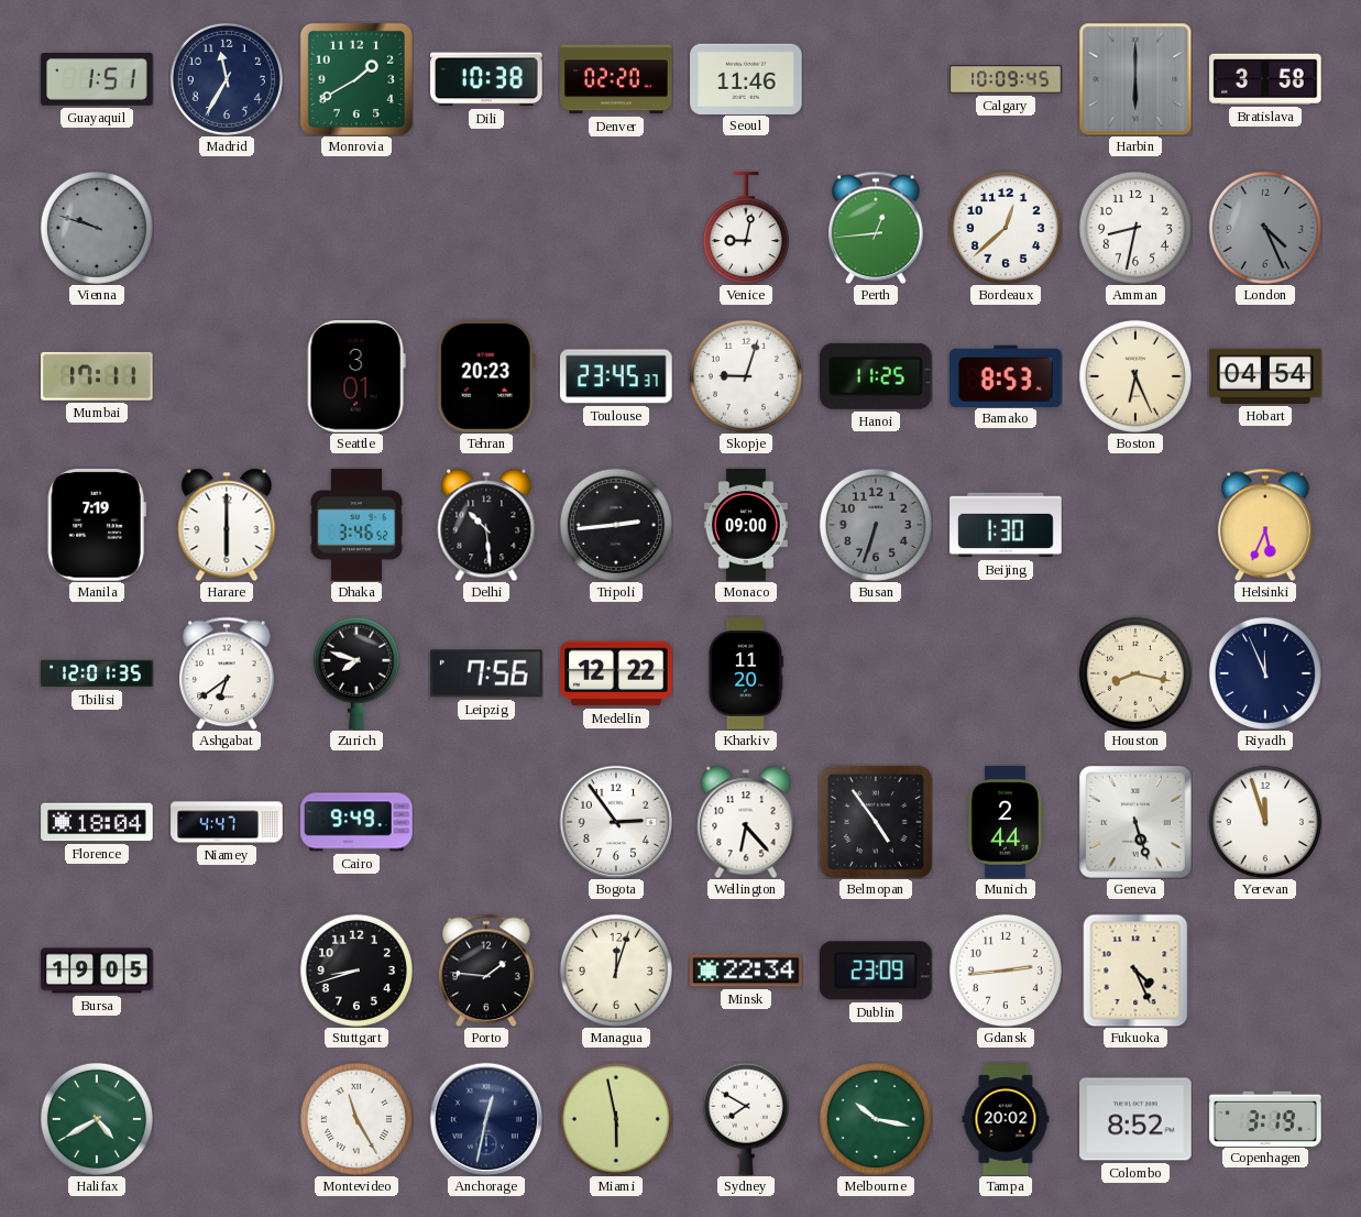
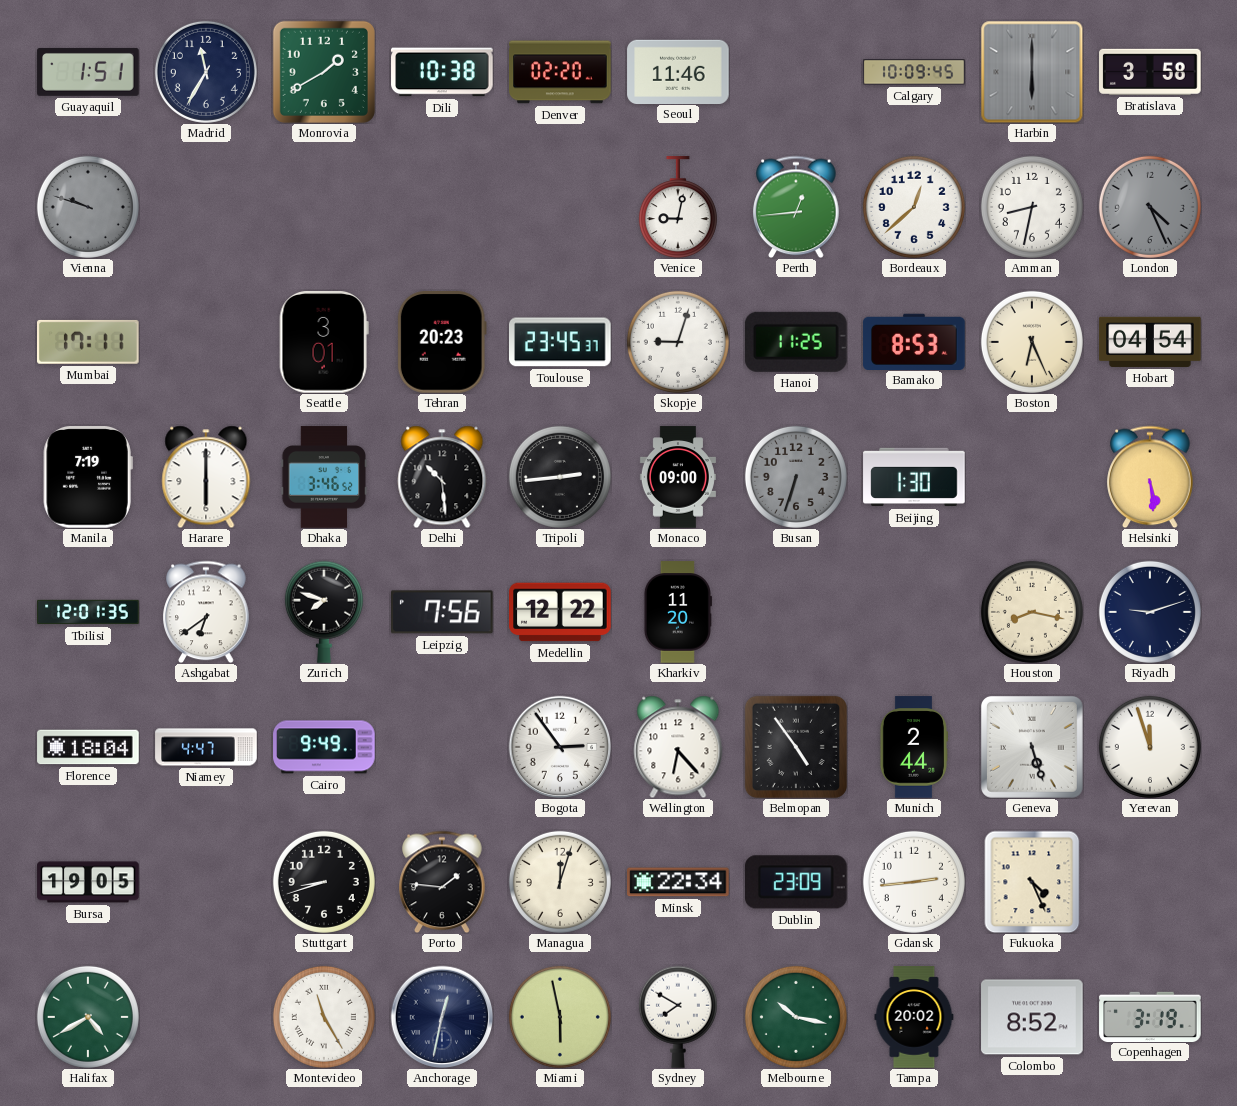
Helsinki: 5:34 -> 5:29 (1150, 477)
Riyadh: 11:56 -> 9:12 (1150, 612)
